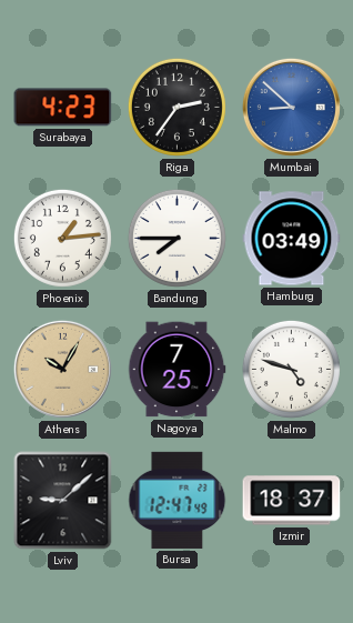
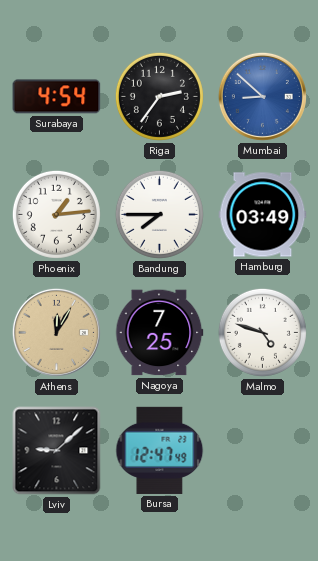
Surabaya: 4:23 -> 4:54 (57, 97)
Athens: 10:05 -> 12:05 (56, 332)
Izmir: 18:37 -> none (292, 501)
